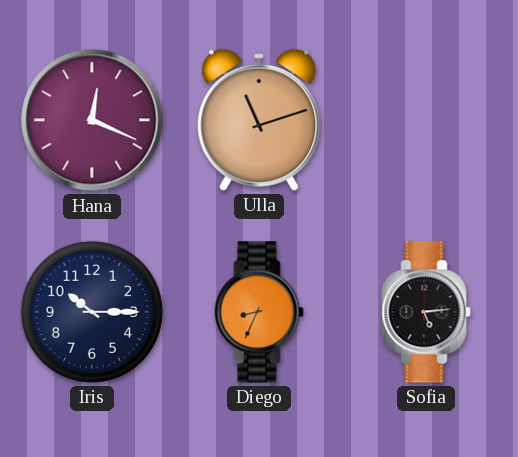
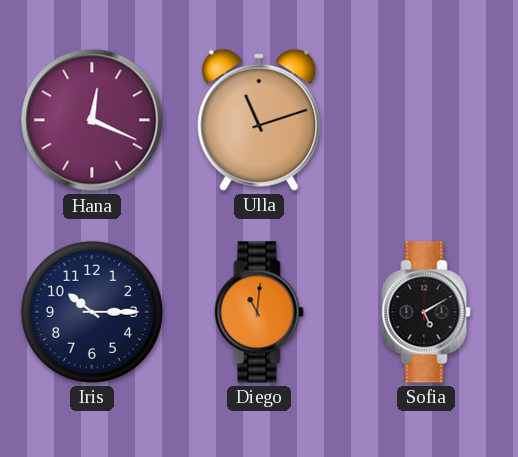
Diego: 8:34 -> 11:01 (259, 312)
Sofia: 5:14 -> 5:10 (426, 312)
